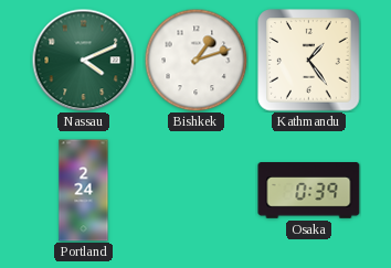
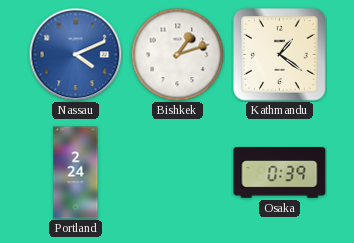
Nassau dial: green -> blue (75, 54)
Kathmandu: 1:24 -> 1:21 (280, 55)
